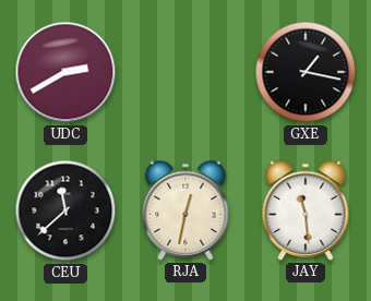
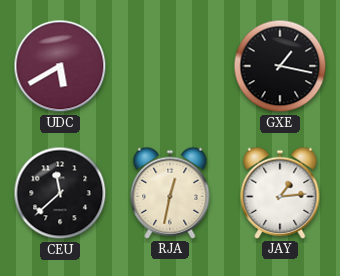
UDC: 2:40 -> 5:40 (60, 66)
JAY: 11:29 -> 1:14 (280, 193)
